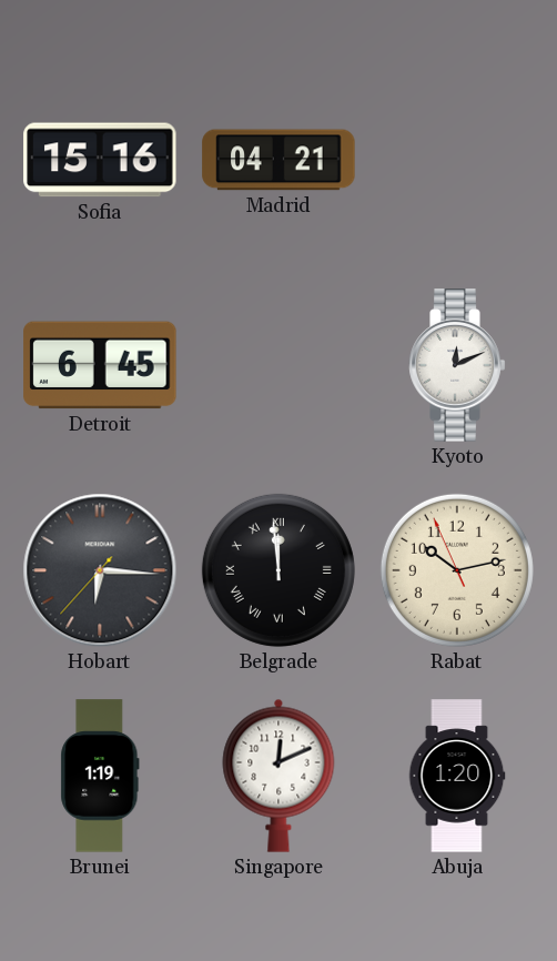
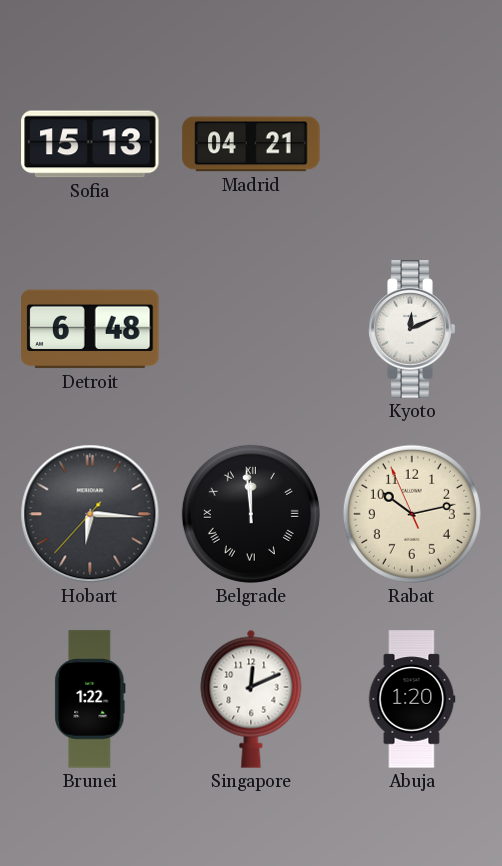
Sofia: 15:16 -> 15:13 (90, 144)
Detroit: 6:45 -> 6:48 (90, 329)
Brunei: 1:19 -> 1:22 (90, 699)
